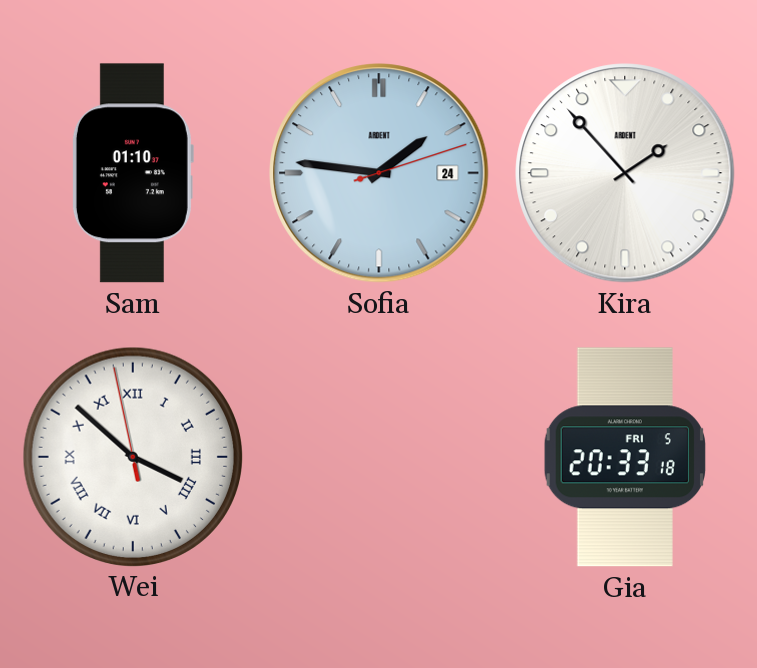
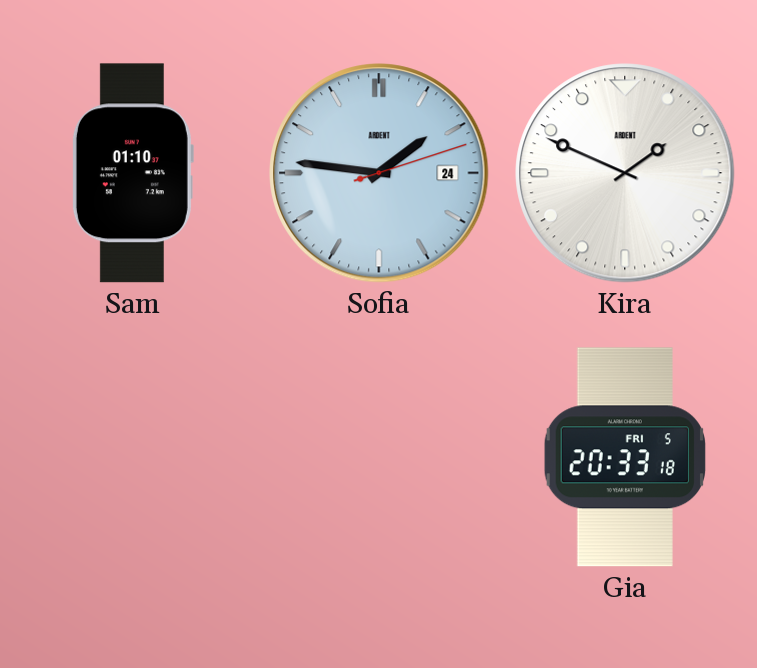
Kira: 1:53 -> 1:49 (625, 173)
Wei: 3:51 -> none (132, 456)
